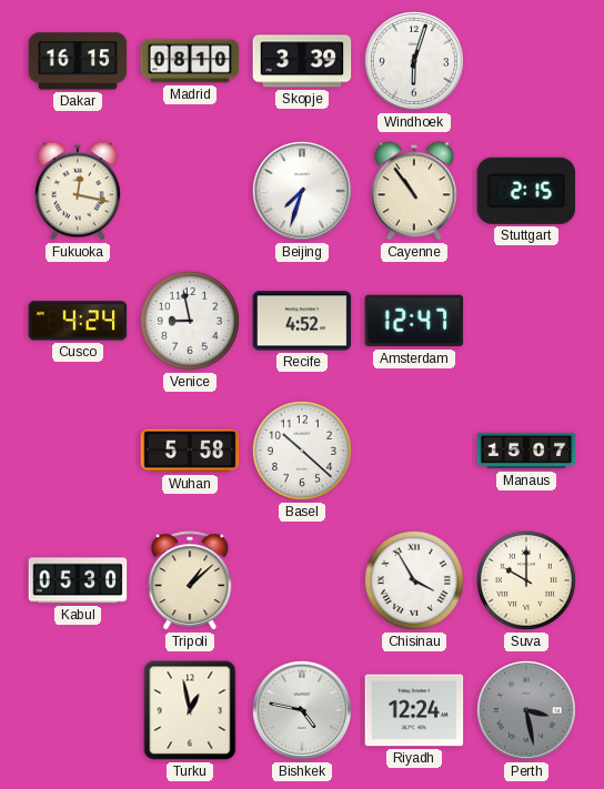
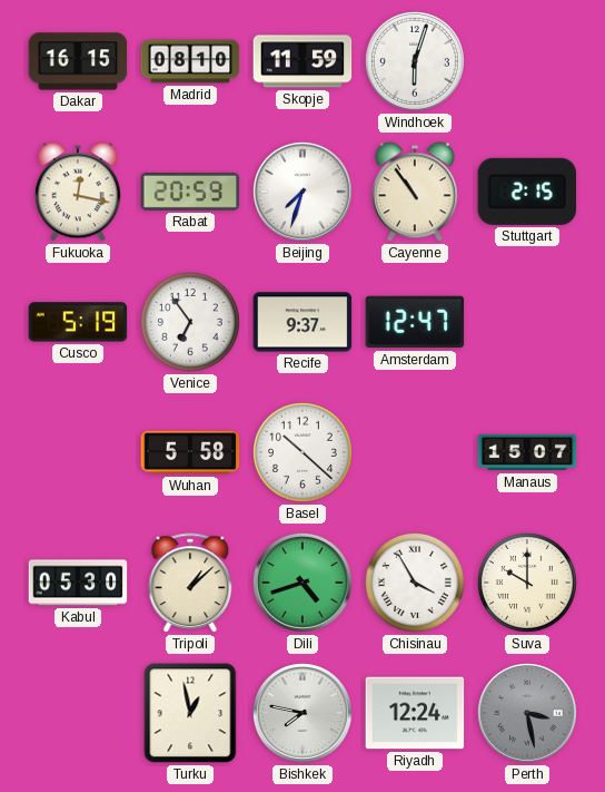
Skopje: 3:39 -> 11:59 (302, 61)
Rabat: none -> 20:59 (190, 192)
Cusco: 4:24 -> 5:19 (78, 322)
Venice: 8:58 -> 6:54 (190, 322)
Recife: 4:52 -> 9:37 (302, 322)
Dili: none -> 4:42 (302, 583)
Bishkek: 4:47 -> 7:47 (302, 713)
